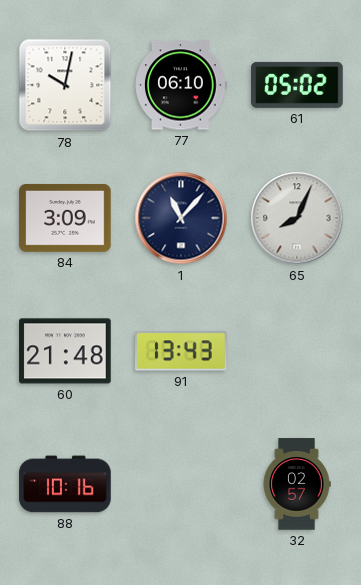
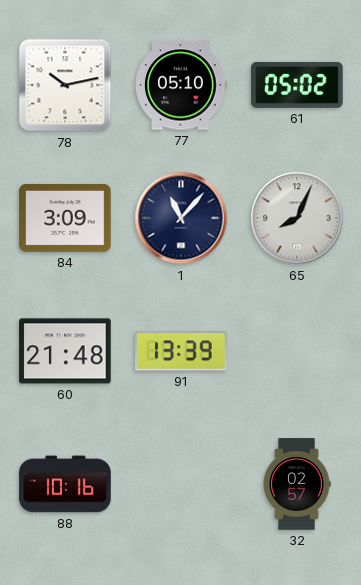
78: 10:02 -> 10:13 (65, 85)
77: 06:10 -> 05:10 (181, 85)
91: 13:43 -> 13:39 (181, 351)
